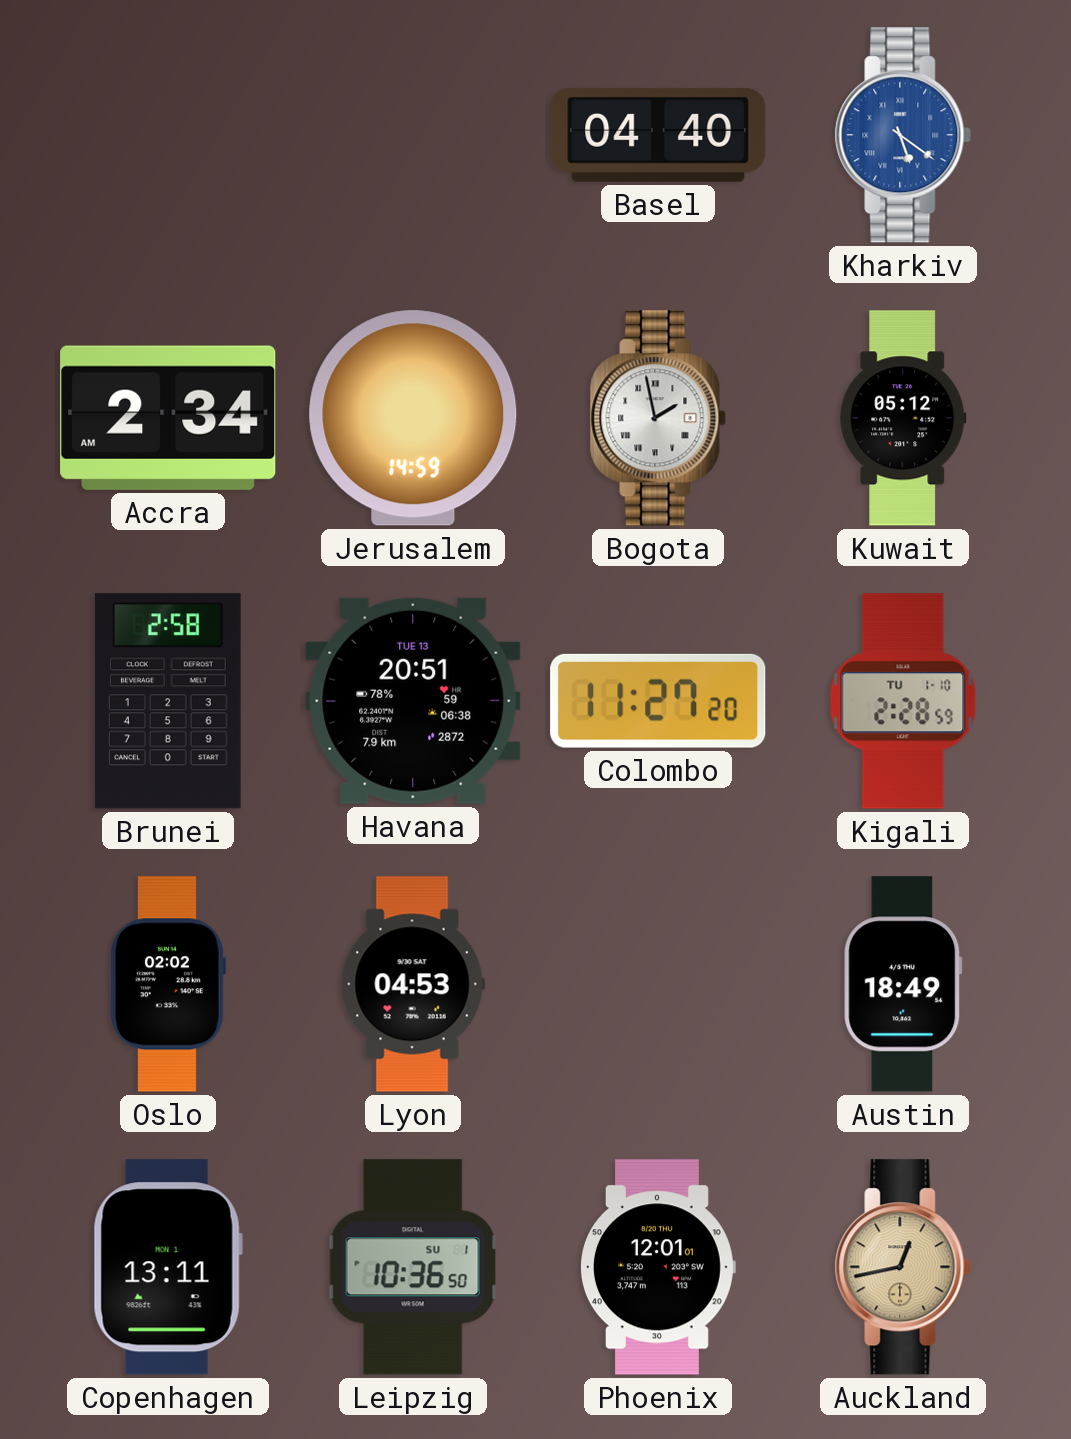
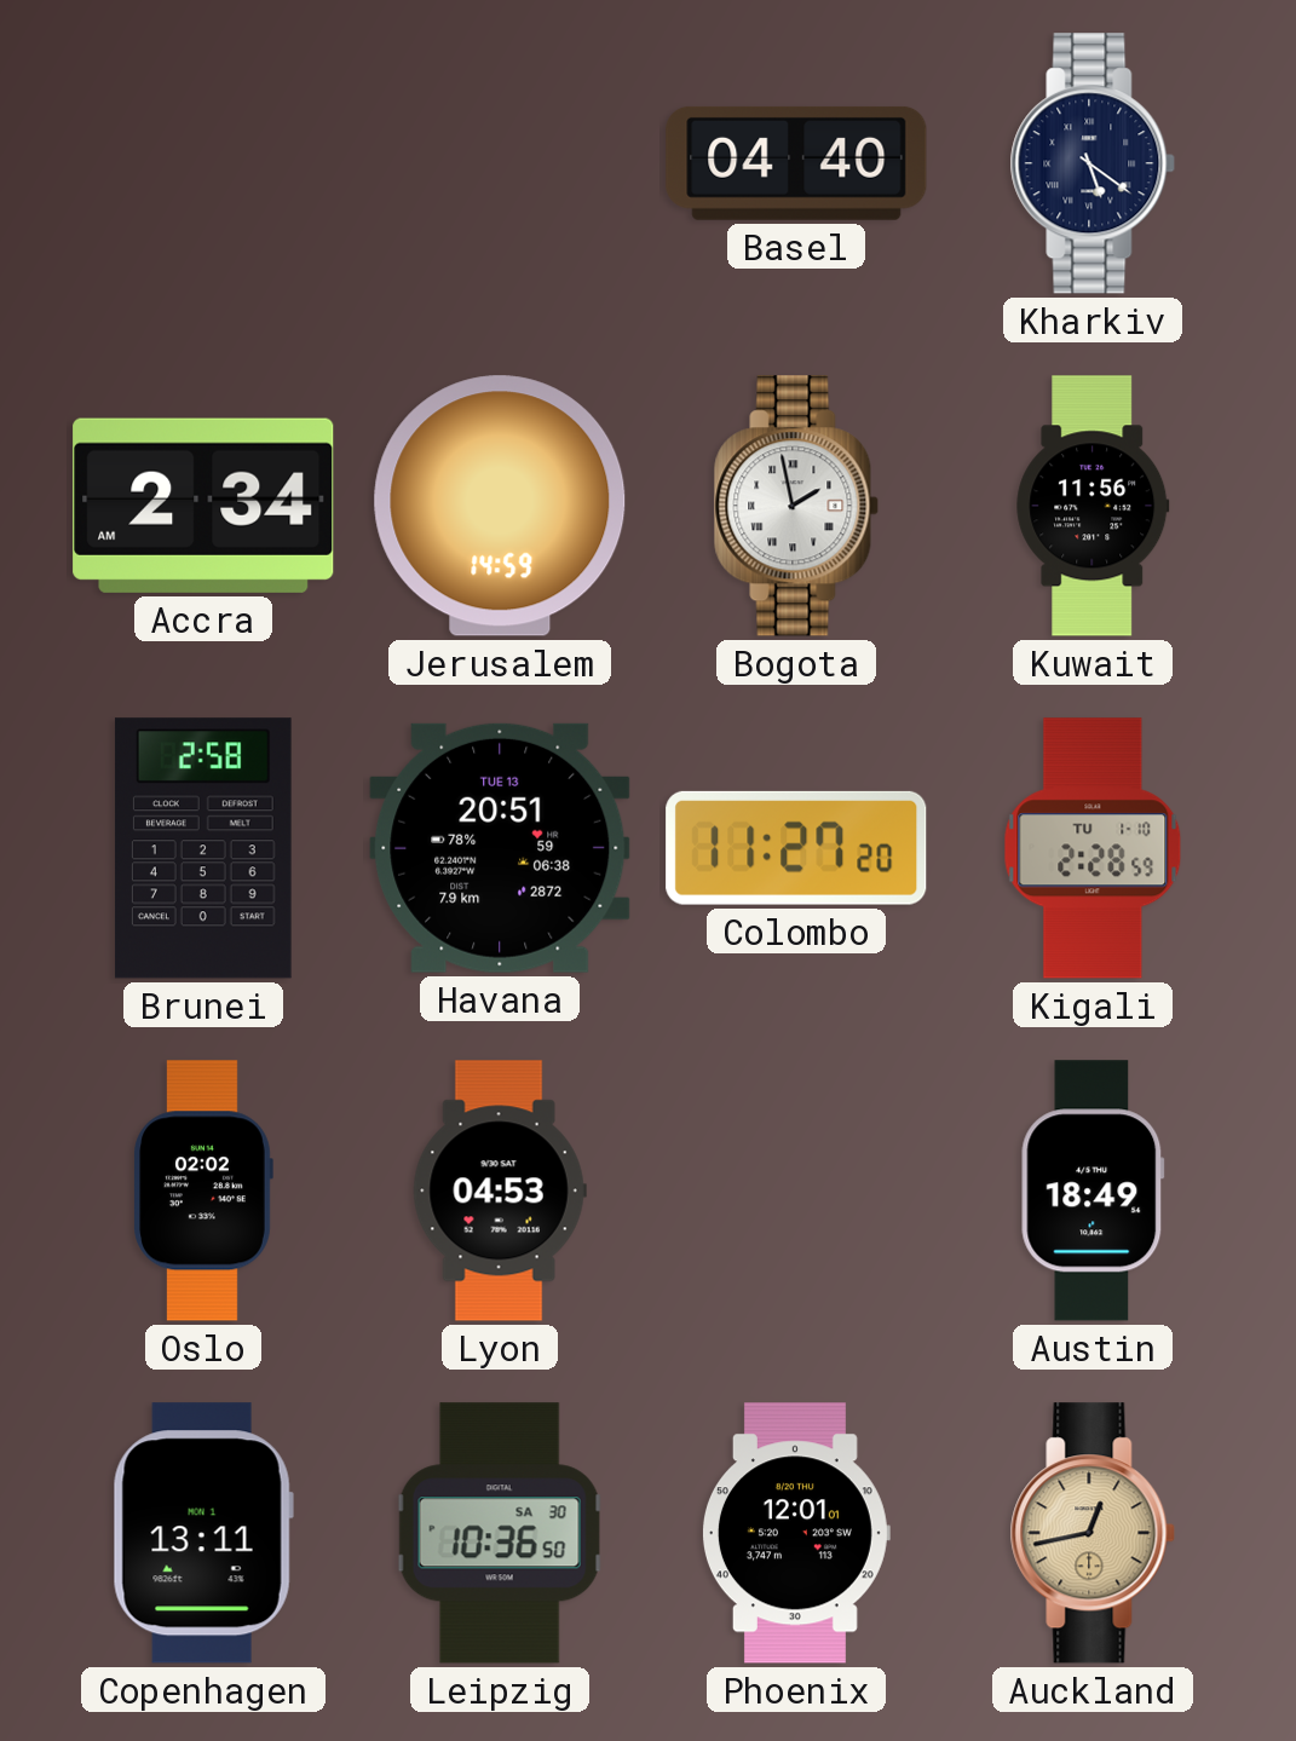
Kharkiv dial: blue -> navy (1093, 163)
Kuwait: 05:12 -> 11:56 (1093, 506)
Leipzig date: SU 1 -> SA 30 (500, 1533)
